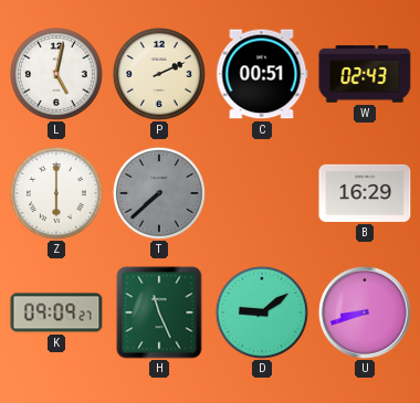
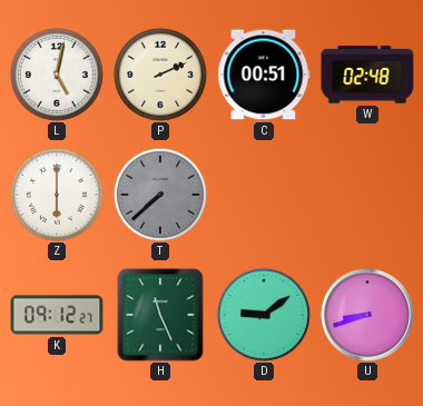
W: 02:43 -> 02:48 (367, 75)
B: 16:29 -> none (365, 193)
K: 09:09 -> 09:12 (57, 315)
